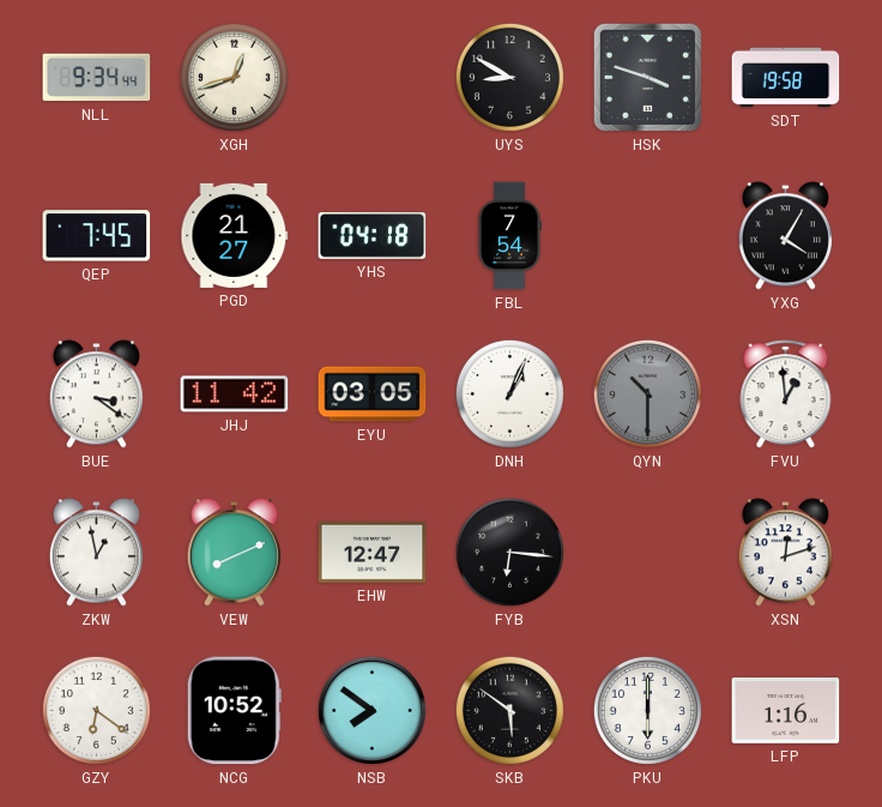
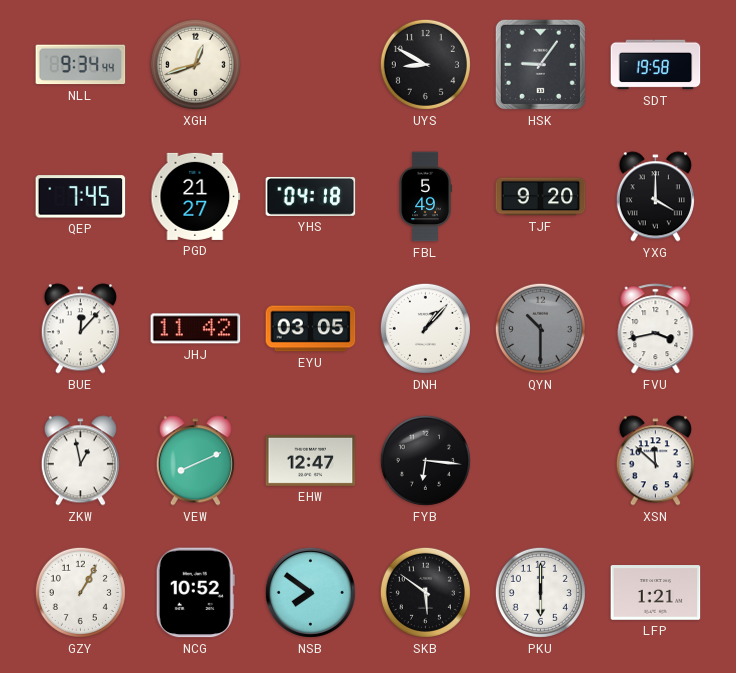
HSK: 3:48 -> 9:06 (540, 64)
FBL: 7:54 -> 5:49 (425, 197)
TJF: none -> 9:20 (541, 197)
YXG: 4:05 -> 4:00 (655, 197)
BUE: 3:21 -> 12:07 (80, 329)
DNH: 1:04 -> 1:07 (425, 328)
FVU: 12:59 -> 3:43 (656, 329)
XSN: 12:12 -> 11:52 (655, 461)
GZY: 6:21 -> 1:05 (80, 592)
LFP: 1:16 -> 1:21 (656, 593)
